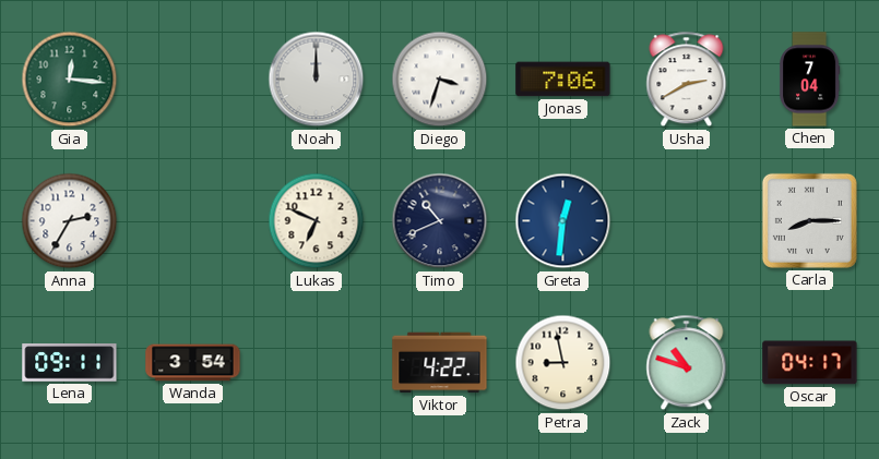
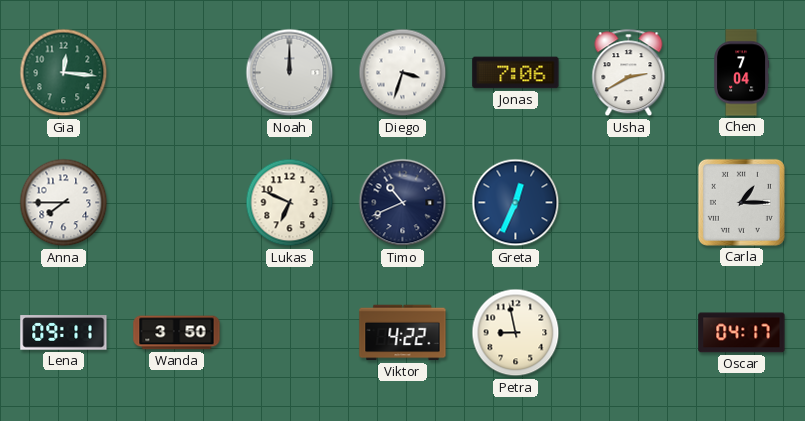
Anna: 2:35 -> 7:45 (64, 203)
Greta: 12:31 -> 12:34 (516, 203)
Carla: 8:15 -> 1:15 (741, 202)
Wanda: 3:54 -> 3:50 (177, 333)
Zack: 10:48 -> none (687, 363)
